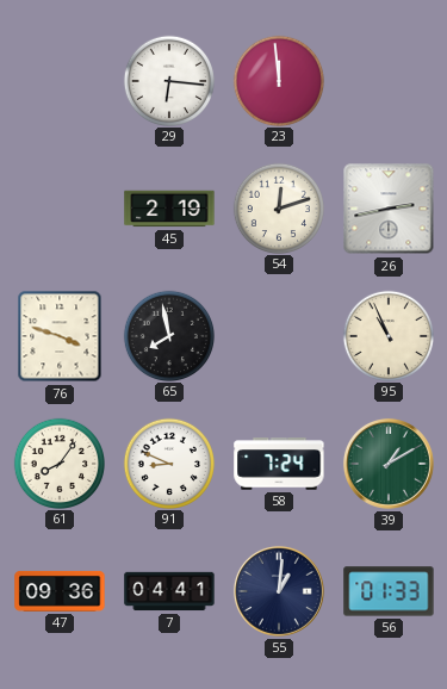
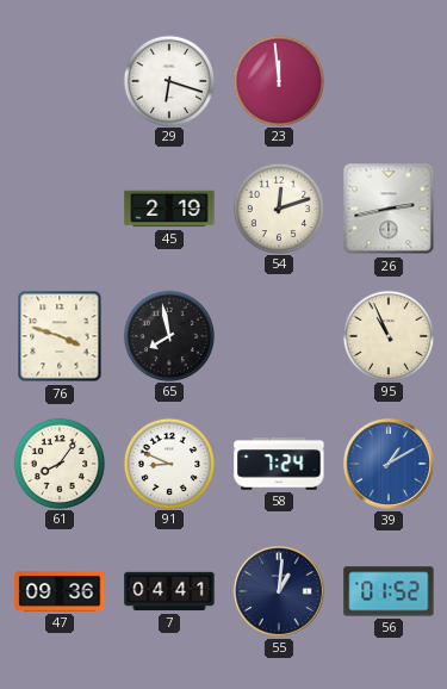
29: 6:16 -> 6:18 (168, 80)
39 dial: green -> blue (389, 464)
56: 01:33 -> 01:52 (389, 591)
